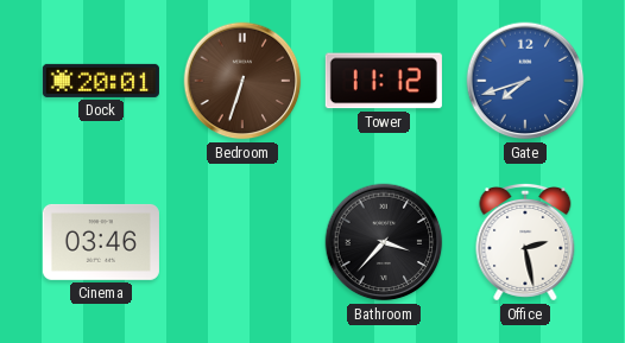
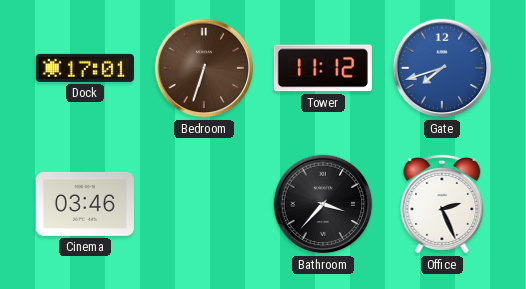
Dock: 20:01 -> 17:01 (85, 68)
Office: 2:28 -> 2:26 (442, 204)
